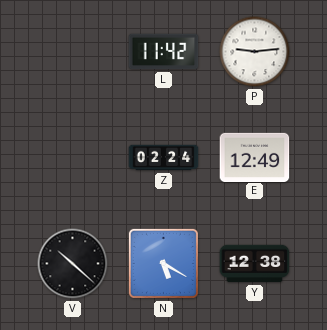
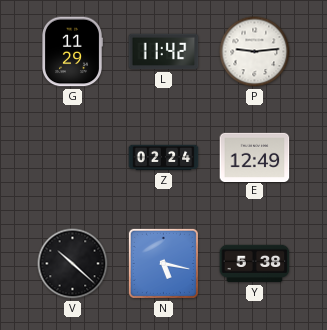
G: none -> 11:29 (73, 52)
N: 5:20 -> 5:17 (163, 263)
Y: 12:38 -> 5:38 (255, 264)
